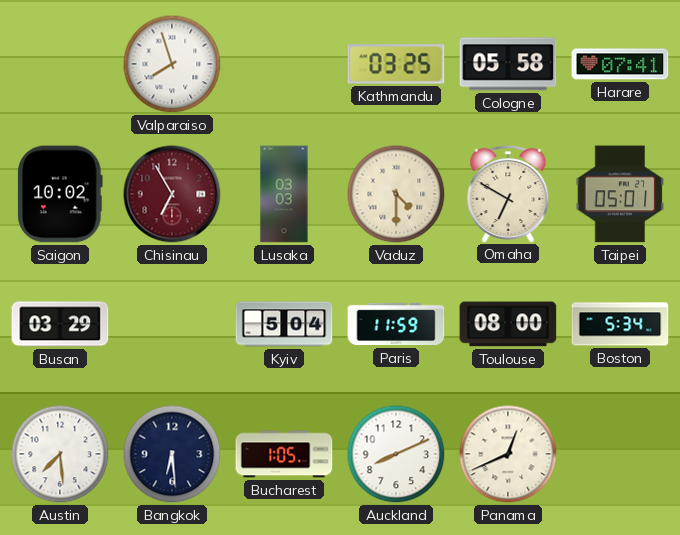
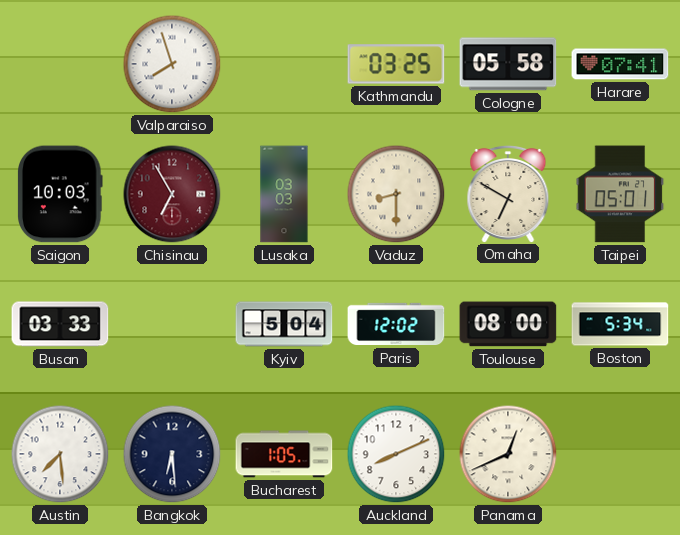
Saigon: 10:02 -> 10:03 (61, 194)
Vaduz: 4:30 -> 8:30 (396, 194)
Busan: 03:29 -> 03:33 (60, 324)
Paris: 11:59 -> 12:02 (396, 324)
